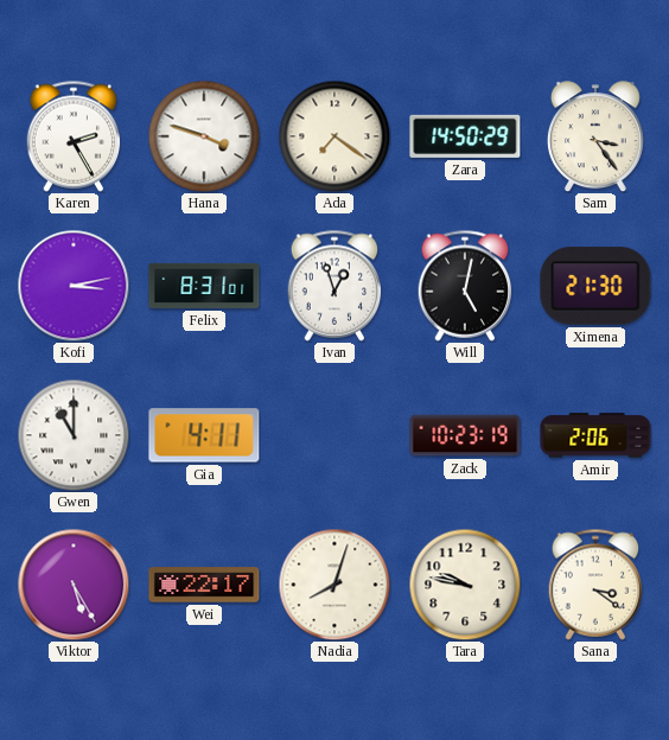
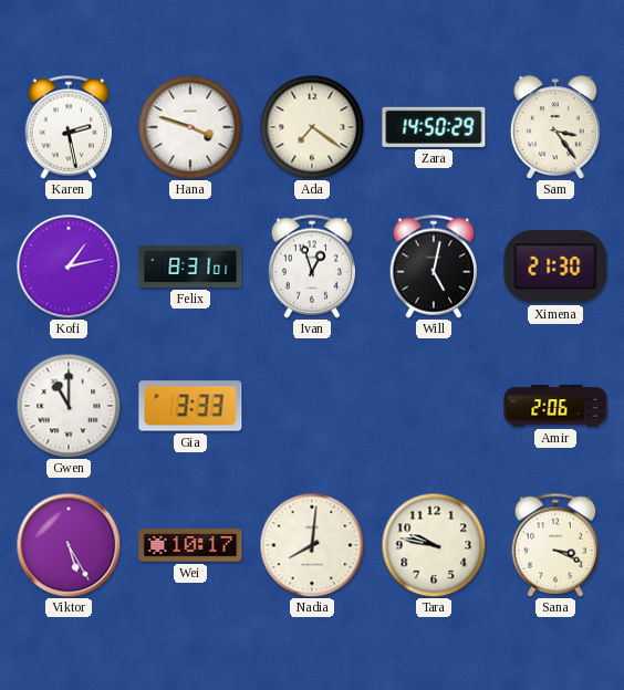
Karen: 2:25 -> 2:28 (69, 127)
Kofi: 3:13 -> 1:13 (69, 266)
Gia: 4:11 -> 3:33 (190, 406)
Zack: 10:23 -> none (465, 435)
Wei: 22:17 -> 10:17 (190, 545)
Nadia: 8:03 -> 8:01 (312, 545)
Sana: 3:21 -> 3:19 (555, 545)
